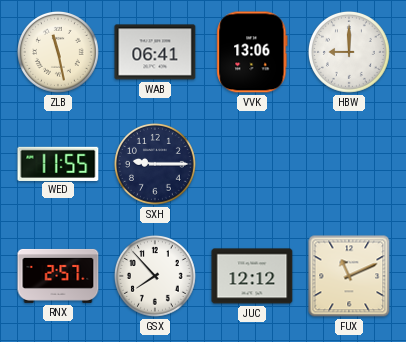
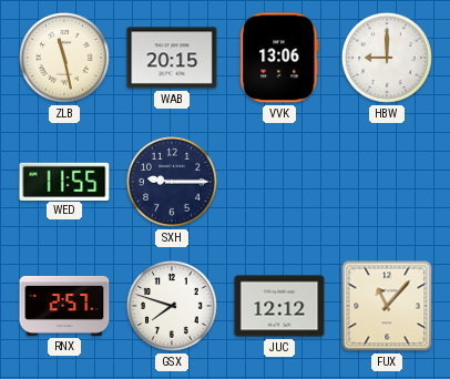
WAB: 06:41 -> 20:15 (172, 58)
GSX: 7:53 -> 7:48 (172, 306)
FUX: 11:11 -> 11:07 (387, 306)
